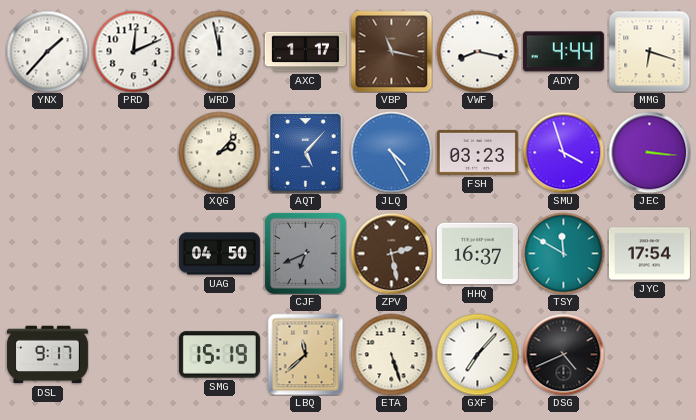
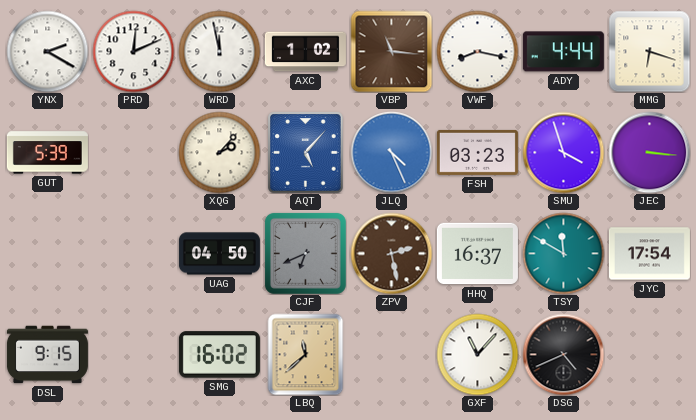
YNX: 1:37 -> 2:20 (47, 51)
AXC: 1:17 -> 1:02 (305, 52)
VBP: 11:17 -> 11:16 (391, 51)
GUT: none -> 5:39 (47, 153)
JLQ: 4:25 -> 4:26 (391, 152)
DSL: 9:17 -> 9:15 (47, 355)
SMG: 15:19 -> 16:02 (219, 355)
ETA: 5:27 -> none (391, 354)
GXF: 7:07 -> 11:07 (477, 354)
